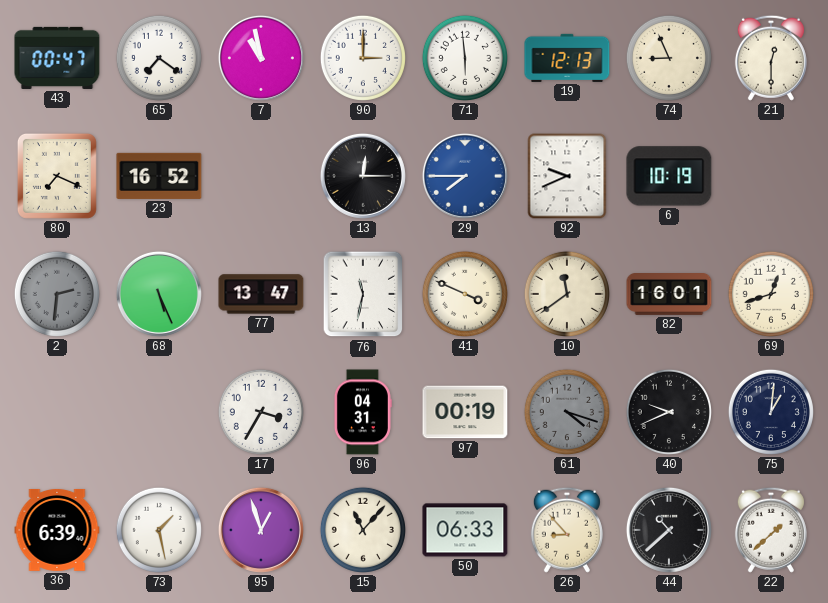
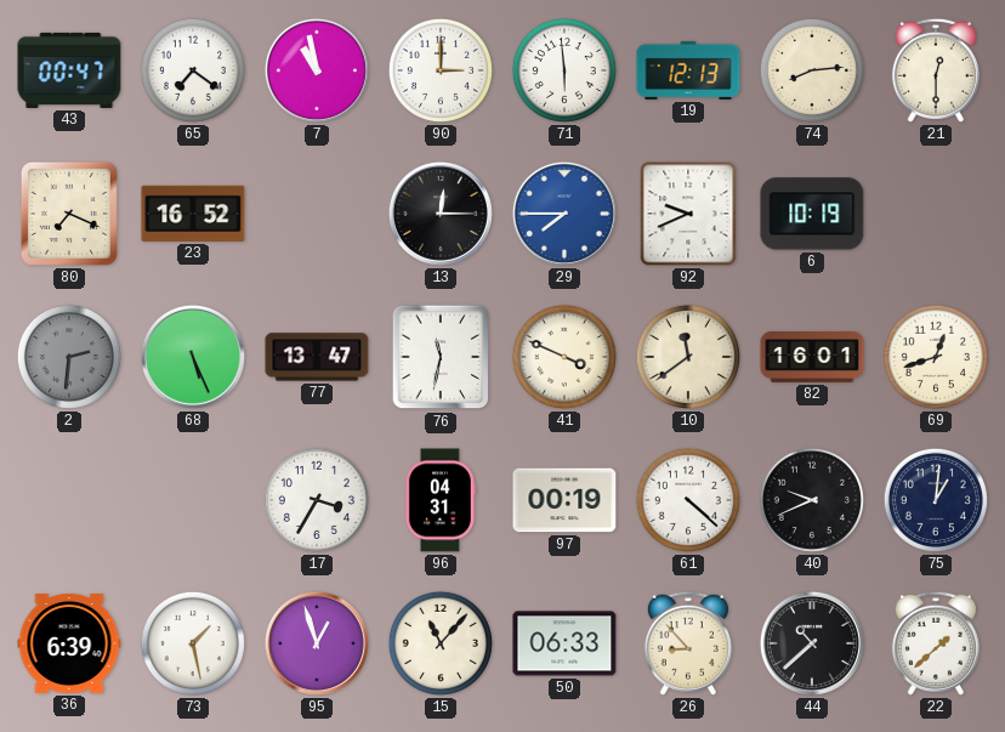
74: 8:56 -> 8:14 (812, 70)
61: 4:18 -> 4:22 (688, 500)
61 dial: grey -> white (688, 500)
